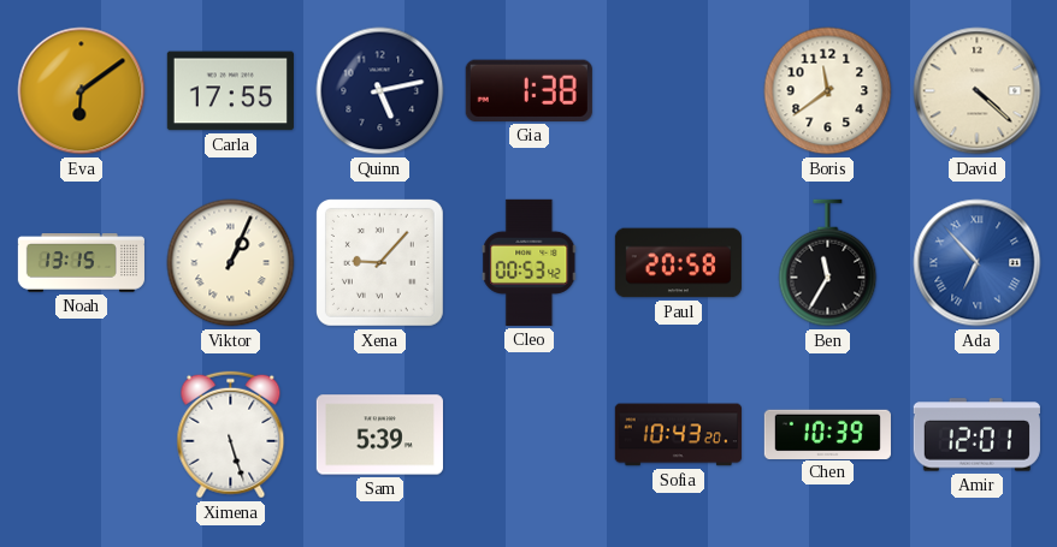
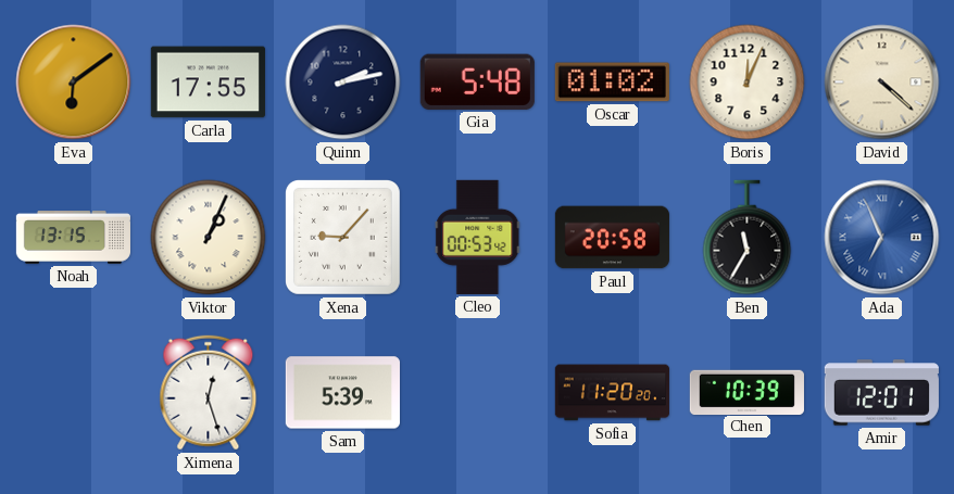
Quinn: 5:13 -> 2:13 (343, 83)
Gia: 1:38 -> 5:48 (477, 81)
Oscar: none -> 01:02 (612, 83)
Boris: 11:39 -> 12:04 (748, 83)
Ada: 6:53 -> 6:56 (882, 238)
Ximena: 5:27 -> 12:27 (209, 393)
Sofia: 10:43 -> 11:20 (612, 393)
